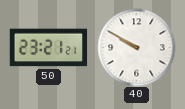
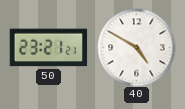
40: 9:50 -> 4:50 (136, 47)
